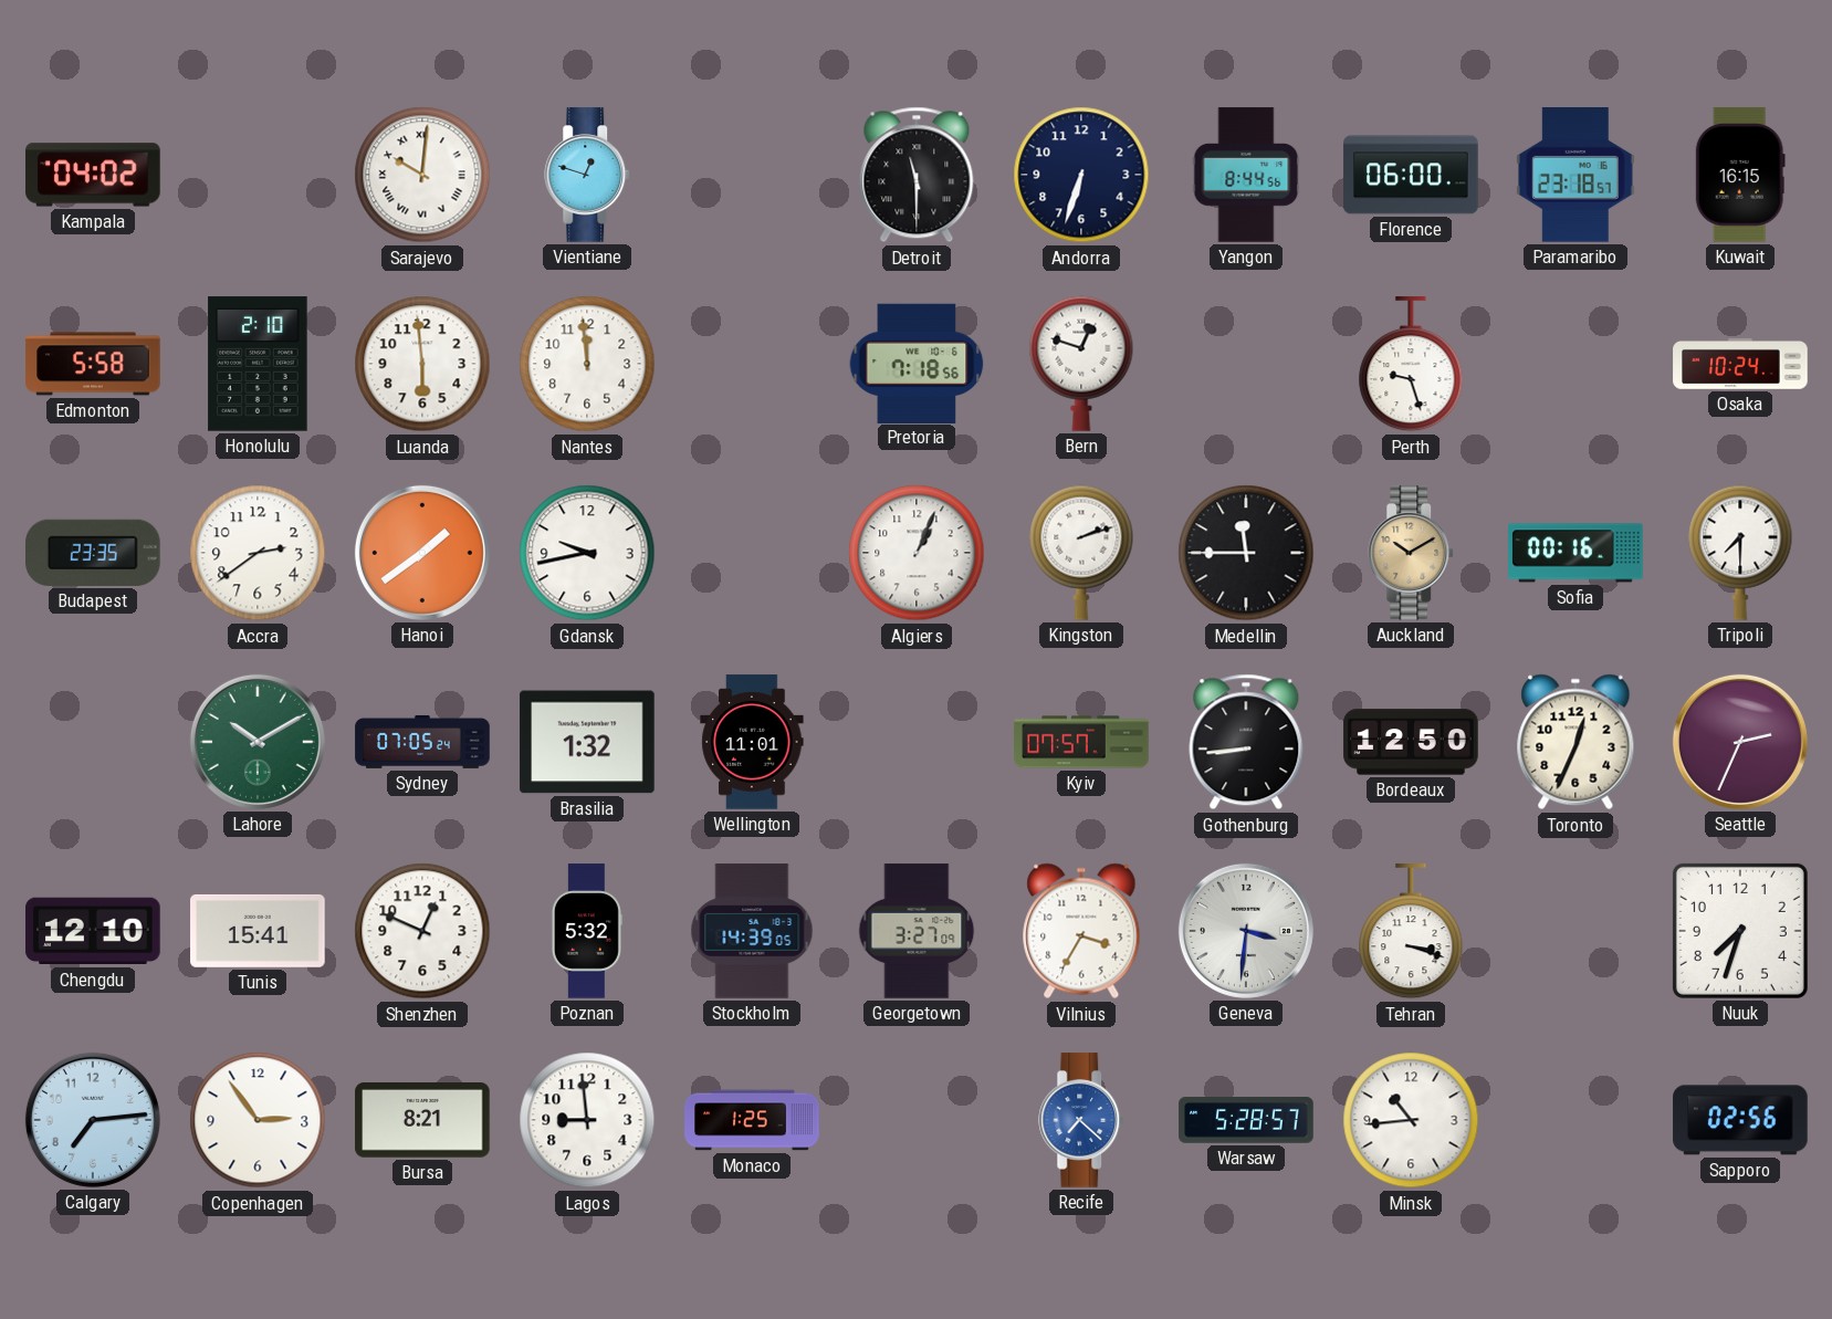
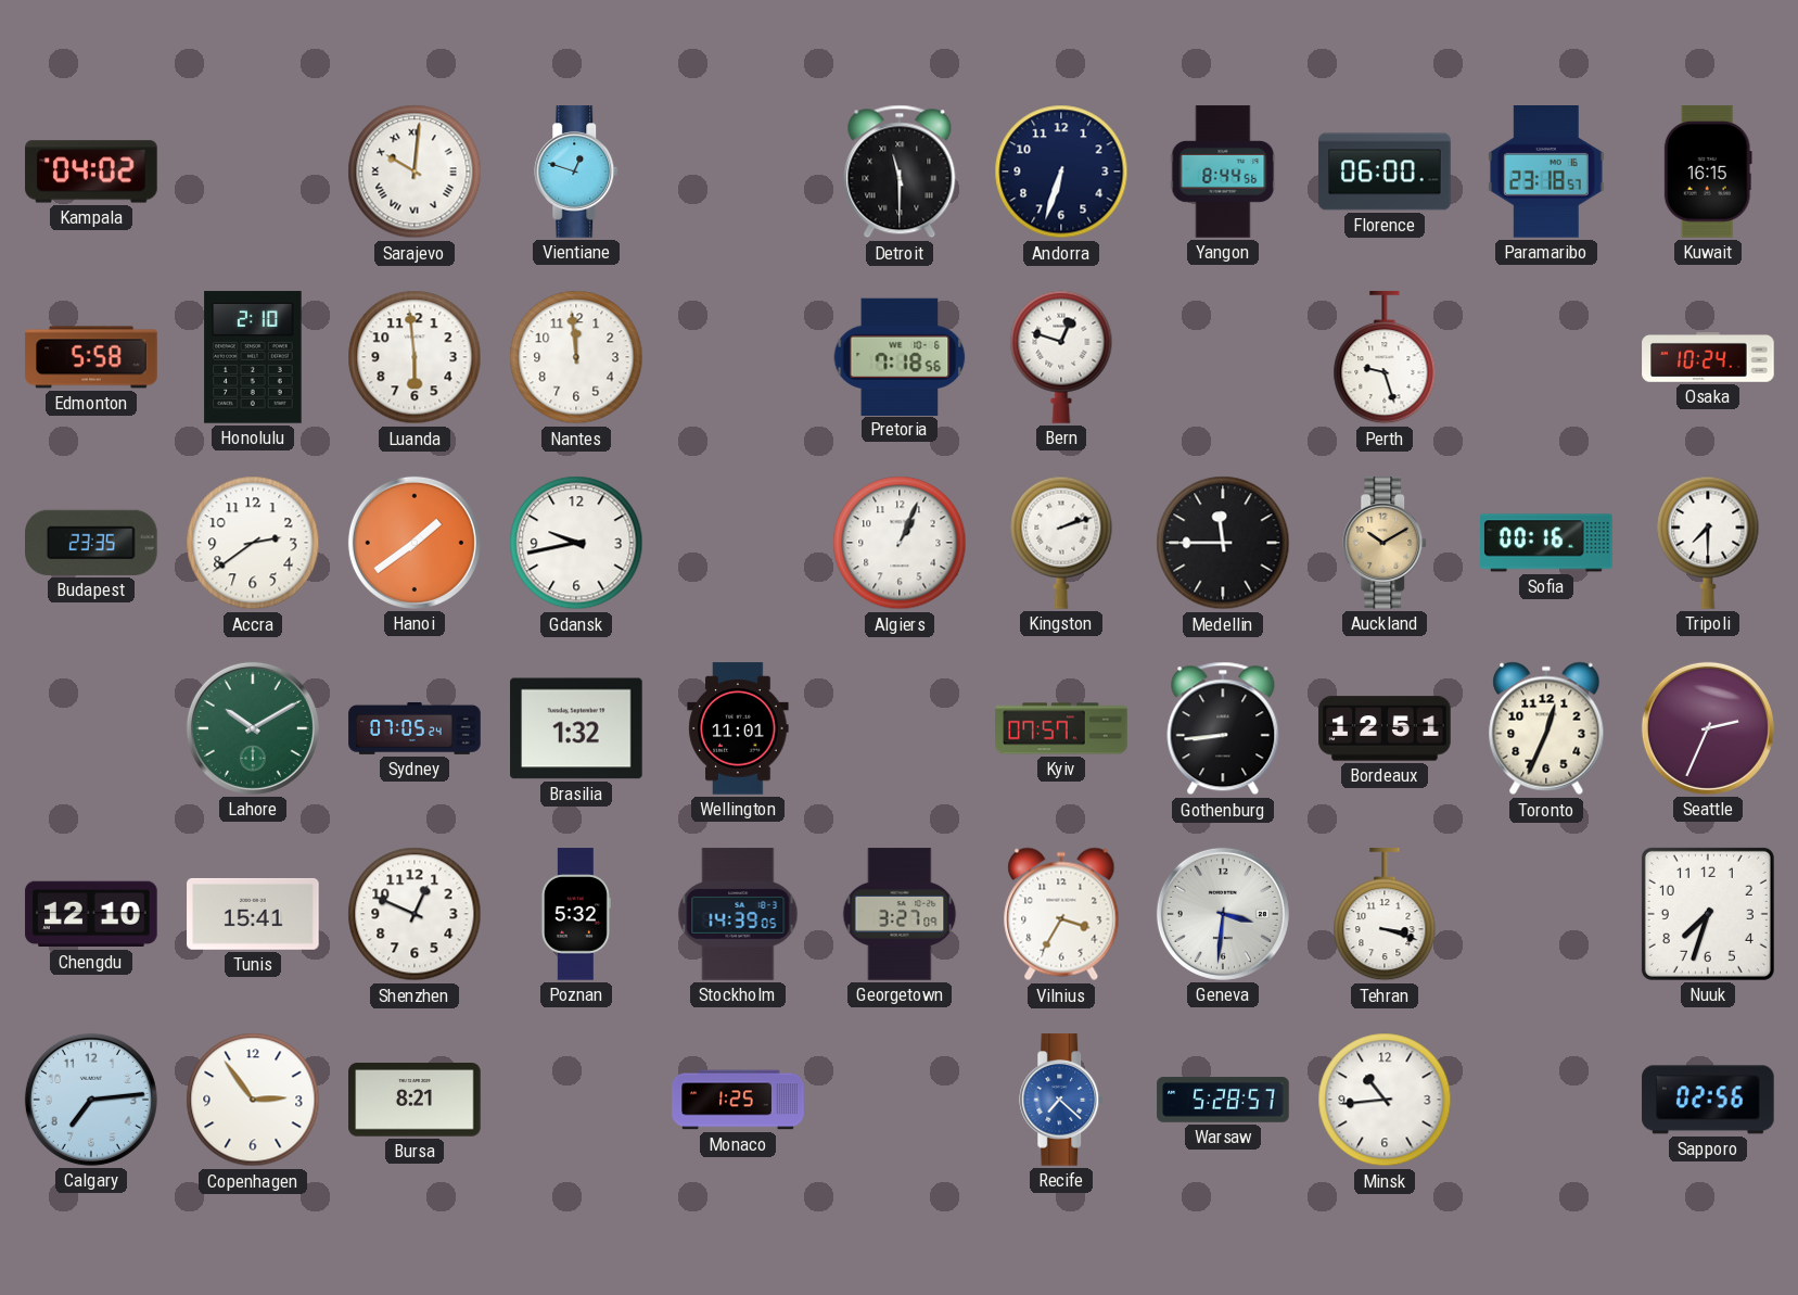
Bordeaux: 12:50 -> 12:51 (1385, 728)
Lagos: 8:59 -> none (587, 1120)
